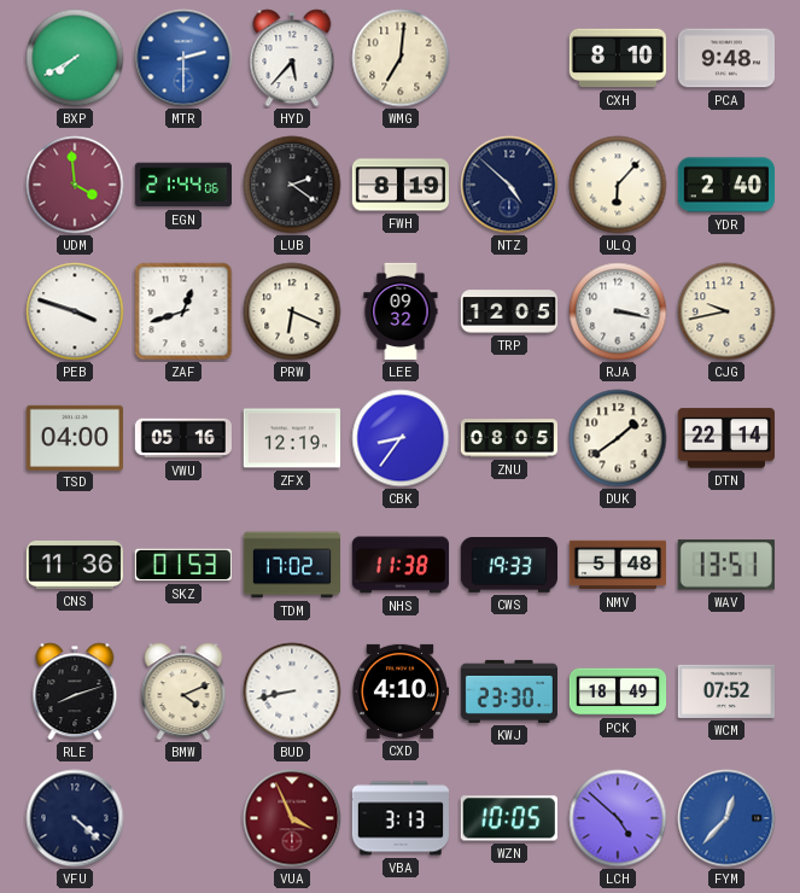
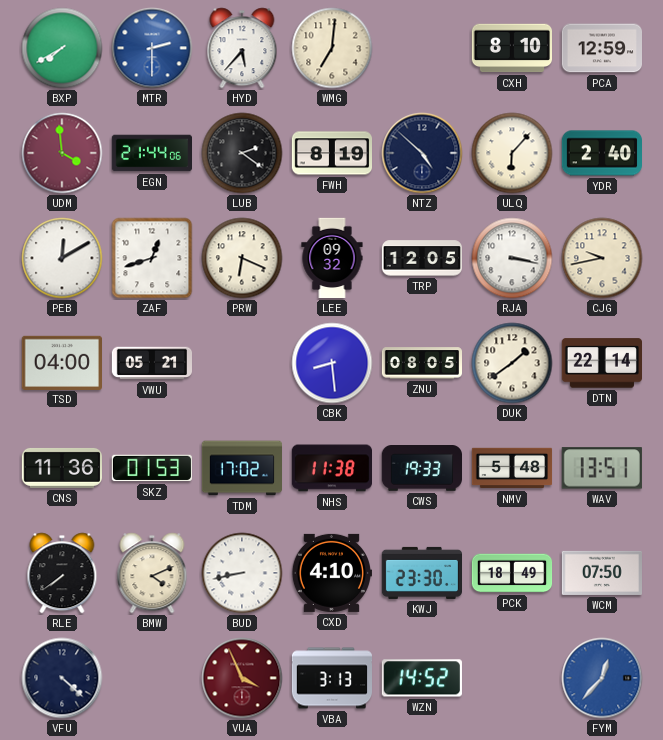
PCA: 9:48 -> 12:59 (601, 48)
PEB: 3:48 -> 12:10 (62, 258)
VWU: 05:16 -> 05:21 (151, 363)
ZFX: 12:19 -> none (291, 438)
CBK: 8:36 -> 8:29 (332, 363)
RLE: 8:12 -> 7:39 (62, 573)
WCM: 07:52 -> 07:50 (601, 573)
WZN: 10:05 -> 14:52 (422, 678)
LCH: 4:52 -> none (618, 818)
